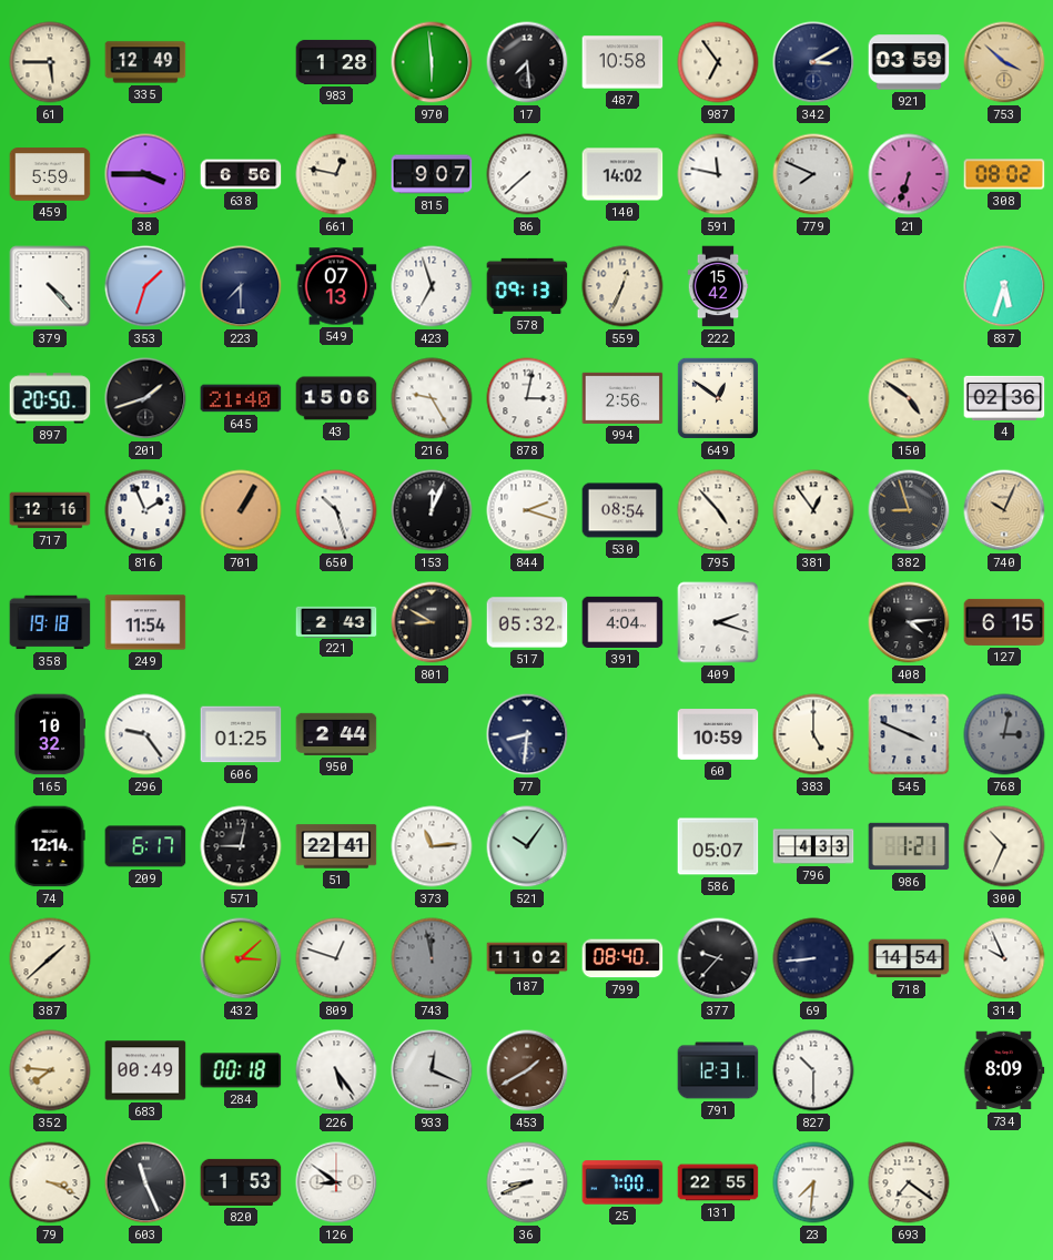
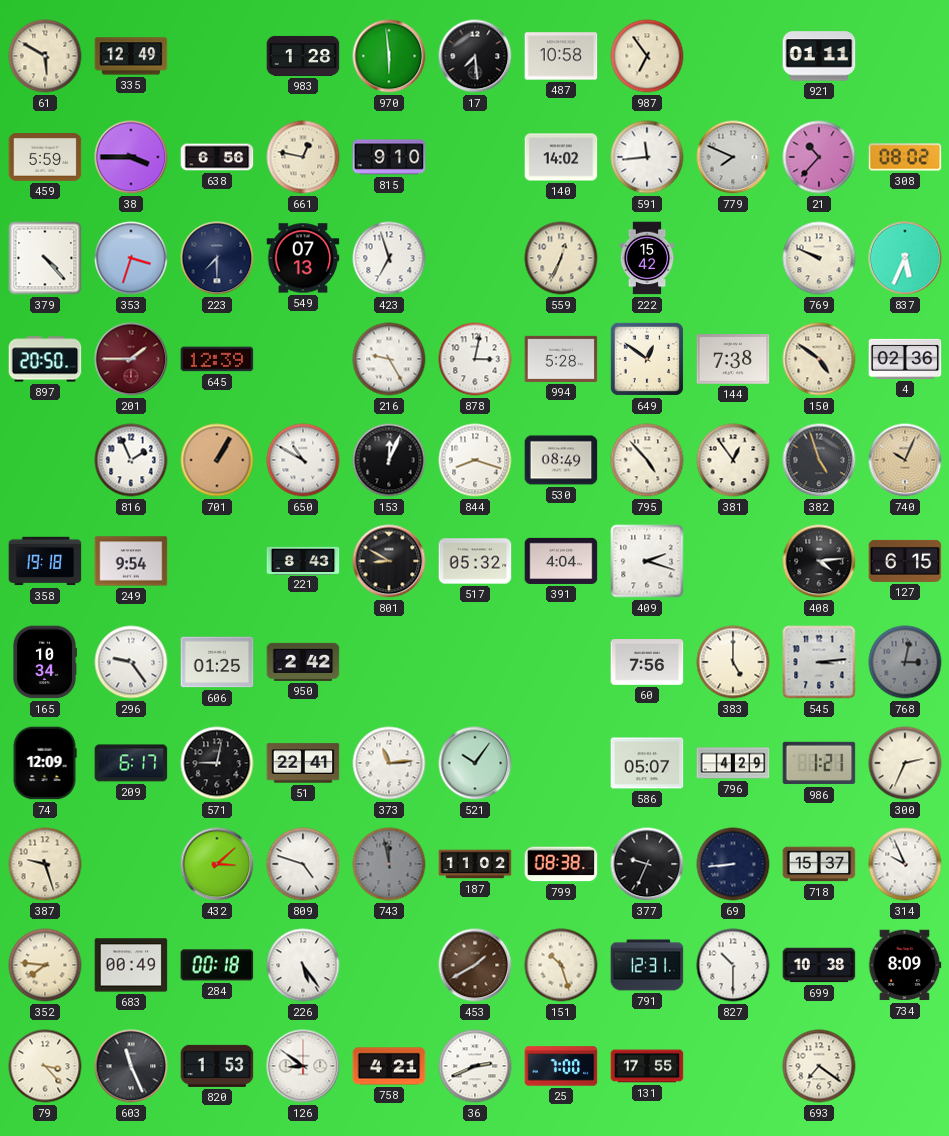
61: 5:45 -> 5:50 (45, 56)
342: 3:10 -> none (813, 62)
921: 03:59 -> 01:11 (819, 56)
753: 3:52 -> none (1004, 62)
815: 9:07 -> 9:10 (389, 157)
86: 7:38 -> none (527, 174)
591: 11:47 -> 11:44 (647, 157)
21: 6:33 -> 10:37 (819, 157)
353: 1:33 -> 3:33 (131, 258)
578: 09:13 -> none (527, 286)
769: none -> 9:49 (819, 258)
837: 5:33 -> 5:34 (905, 258)
201: 1:42 -> 1:45 (131, 359)
201 dial: black -> burgundy (131, 359)
645: 21:40 -> 12:39 (217, 359)
43: 15:06 -> none (336, 398)
994: 2:56 -> 5:28 (561, 359)
144: none -> 7:38 (733, 359)
717: 12:16 -> none (50, 510)
650: 10:27 -> 10:50 (303, 460)
844: 2:18 -> 8:18 (475, 460)
530: 08:54 -> 08:49 (561, 460)
382: 8:57 -> 4:57 (819, 460)
249: 11:54 -> 9:54 (131, 561)
221: 2:43 -> 8:43 (303, 560)
165: 10:32 -> 10:34 (44, 662)
950: 2:44 -> 2:42 (303, 662)
77: 8:31 -> none (527, 734)
60: 10:59 -> 7:56 (647, 662)
545: 3:49 -> 3:14 (819, 662)
74: 12:14 -> 12:09 (45, 763)
796: 4:33 -> 4:29 (733, 763)
300: 10:34 -> 2:34 (905, 763)
387: 1:38 -> 9:27 (45, 864)
809: 12:48 -> 4:48 (303, 864)
799: 08:40 -> 08:38 (561, 864)
377: 9:37 -> 9:34 (647, 864)
718: 14:54 -> 15:37 (819, 864)
933: 12:19 -> none (432, 1070)
151: none -> 10:27 (561, 965)
699: none -> 10:38 (819, 965)
79: 3:19 -> 3:23 (45, 1066)
758: none -> 4:21 (389, 1066)
36: 8:41 -> 2:41 (475, 1066)
131: 22:55 -> 17:55 (647, 1066)
23: 7:31 -> none (813, 1182)
